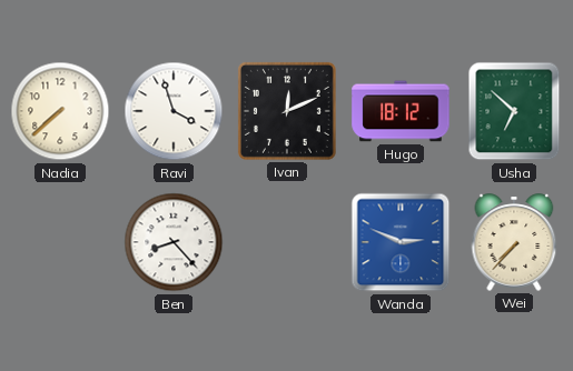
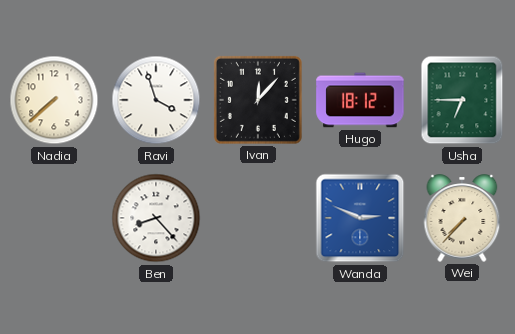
Ivan: 12:11 -> 12:07 (258, 100)
Usha: 6:52 -> 6:45 (462, 100)
